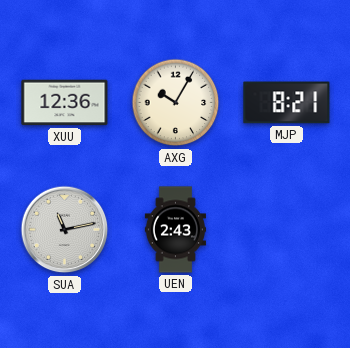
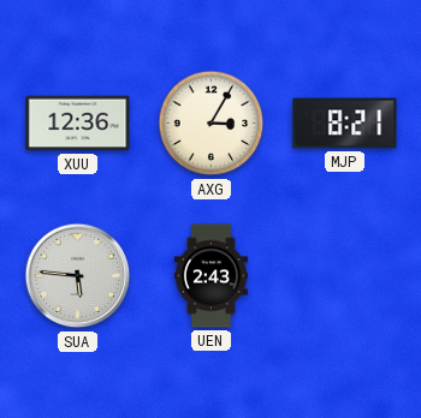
AXG: 10:05 -> 3:05 (212, 124)
SUA: 11:13 -> 5:46 (78, 276)
